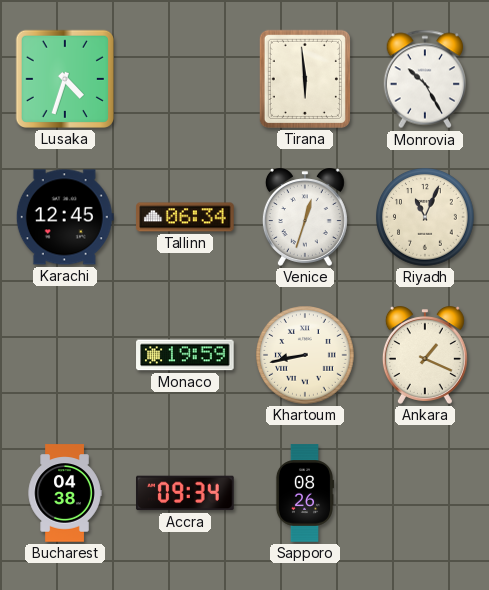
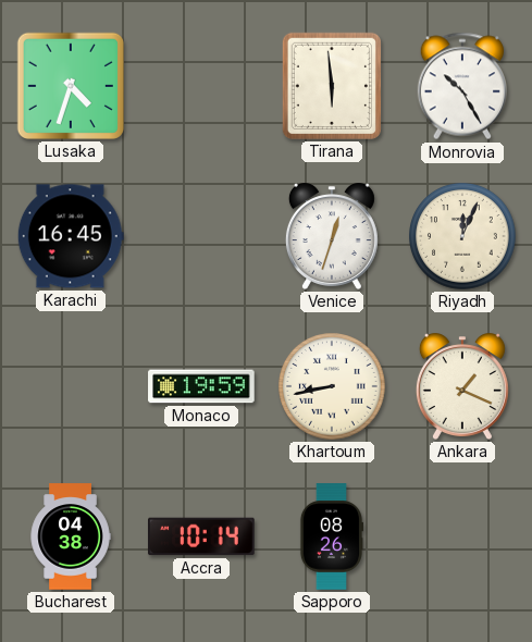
Karachi: 12:45 -> 16:45 (71, 236)
Tallinn: 06:34 -> none (185, 217)
Riyadh: 11:04 -> 12:04 (462, 236)
Accra: 09:34 -> 10:14 (201, 536)
